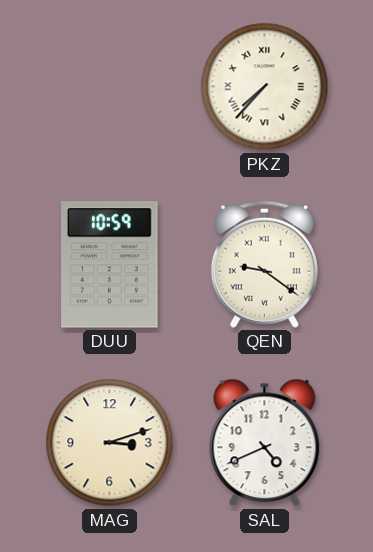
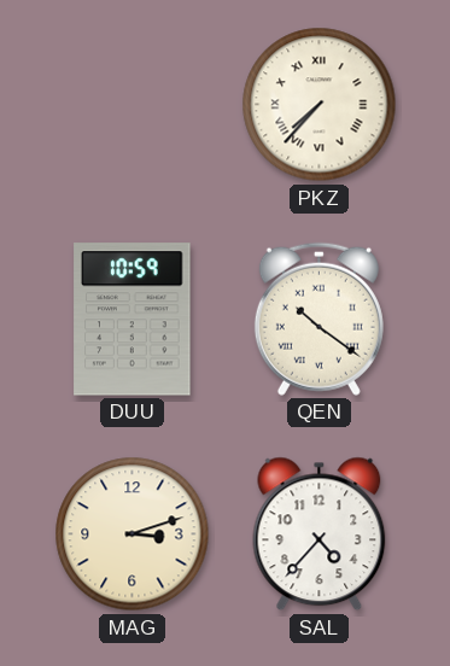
QEN: 9:21 -> 10:21 (318, 319)
SAL: 4:41 -> 4:37 (320, 534)
